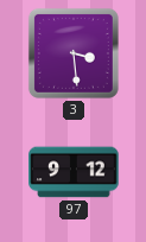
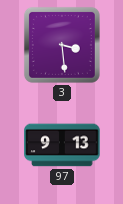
97: 9:12 -> 9:13 (62, 145)
